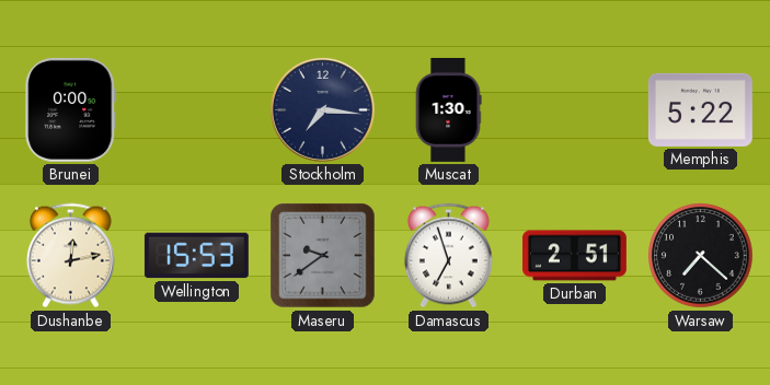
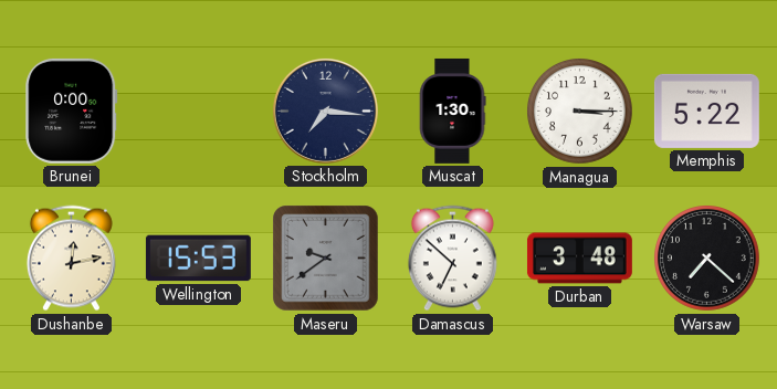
Managua: none -> 3:15 (580, 112)
Damascus: 6:57 -> 6:52 (452, 259)
Durban: 2:51 -> 3:48 (579, 259)
